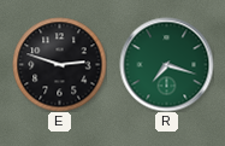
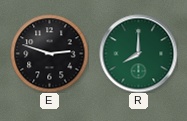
R: 7:18 -> 8:00 (138, 53)
